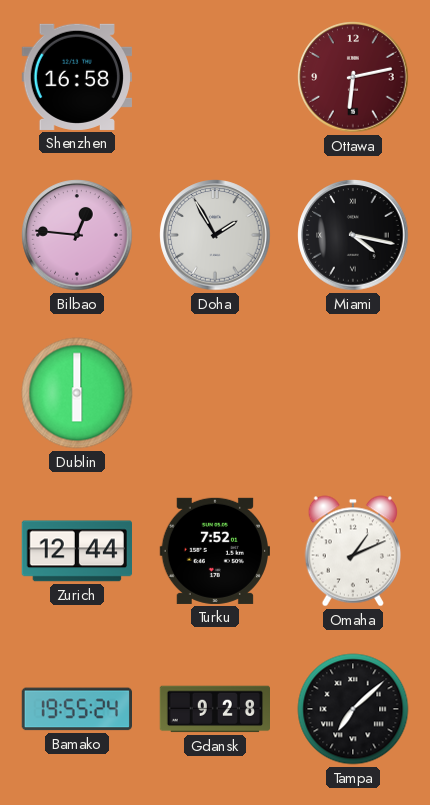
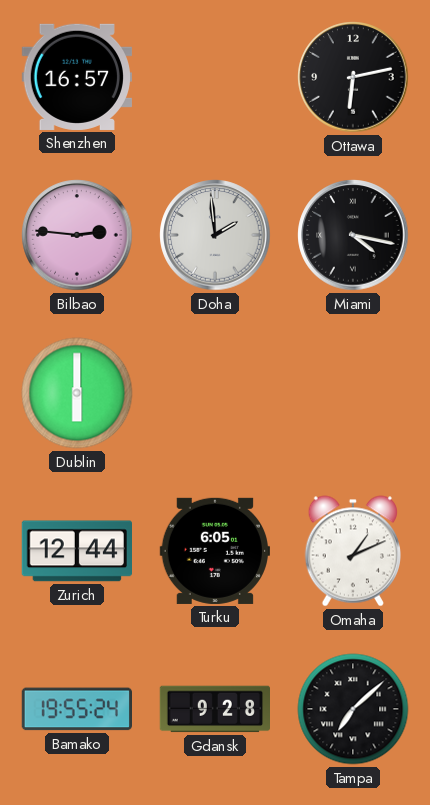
Shenzhen: 16:58 -> 16:57 (76, 77)
Ottawa dial: burgundy -> black (353, 77)
Bilbao: 12:46 -> 2:46 (77, 235)
Doha: 1:55 -> 1:59 (215, 235)
Turku: 7:52 -> 6:05 (214, 551)
